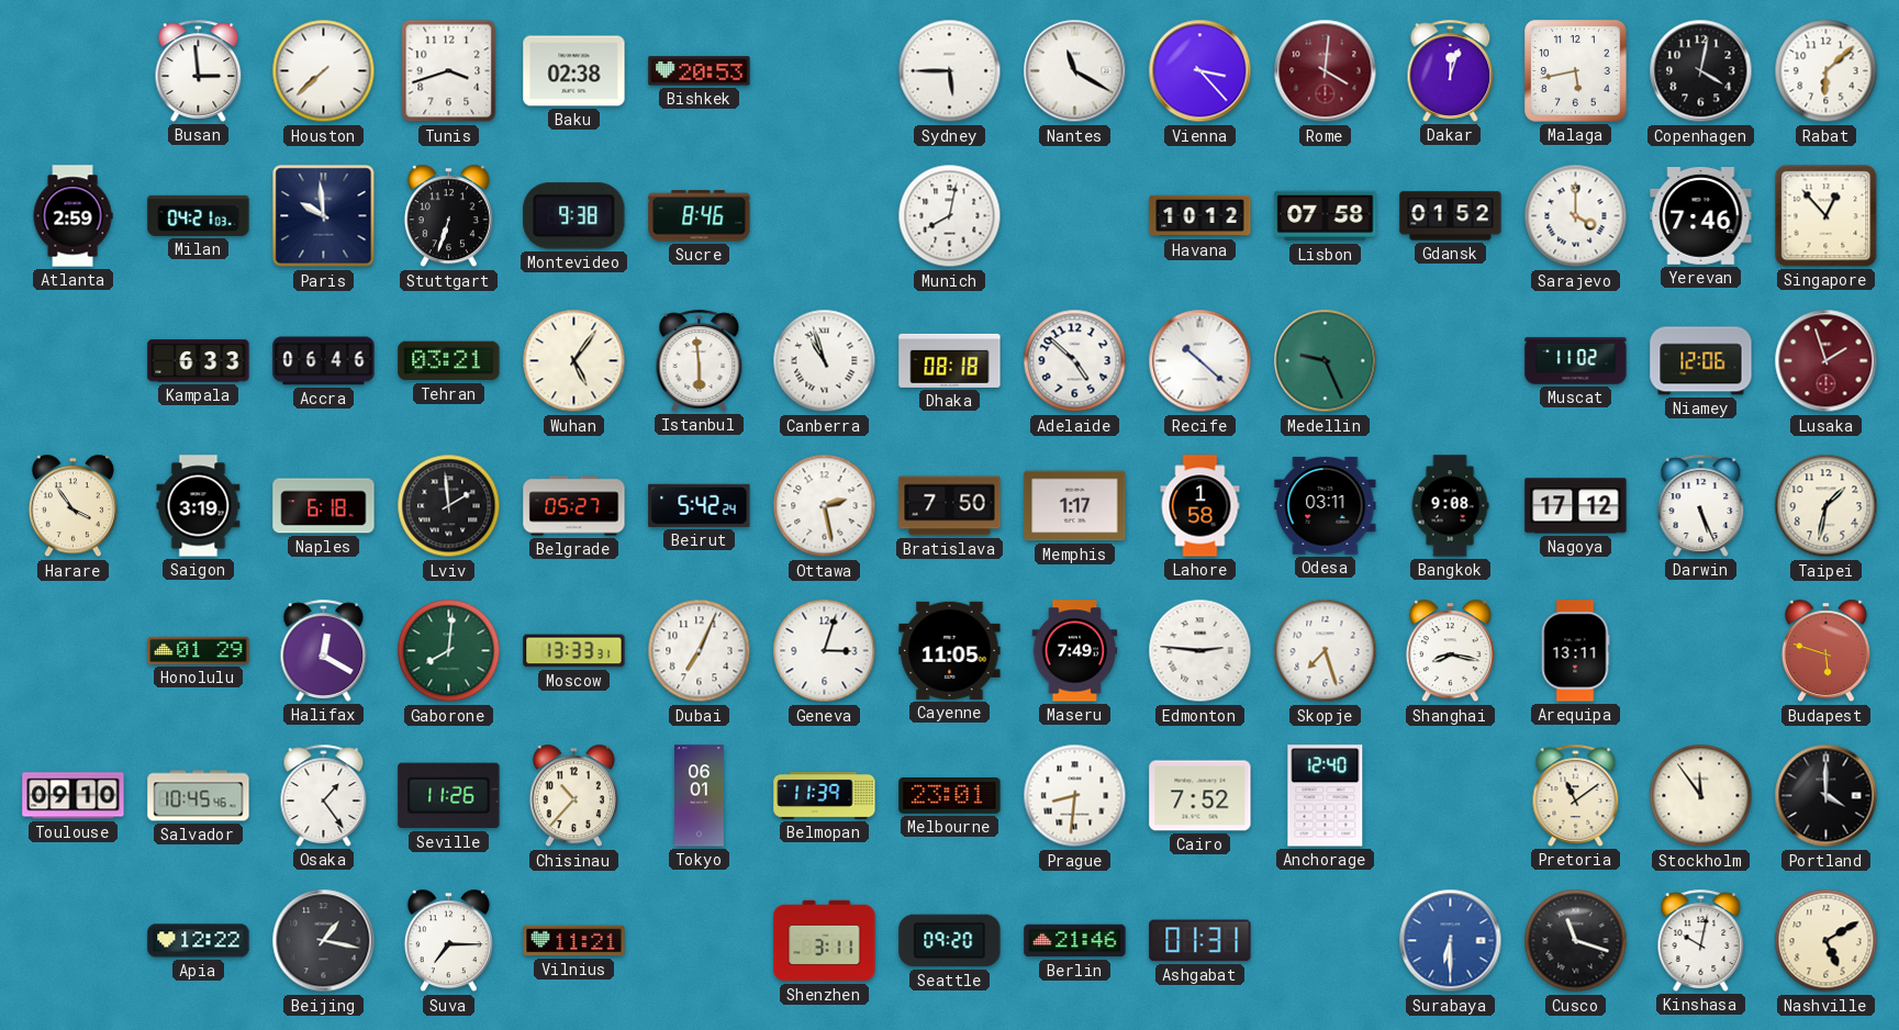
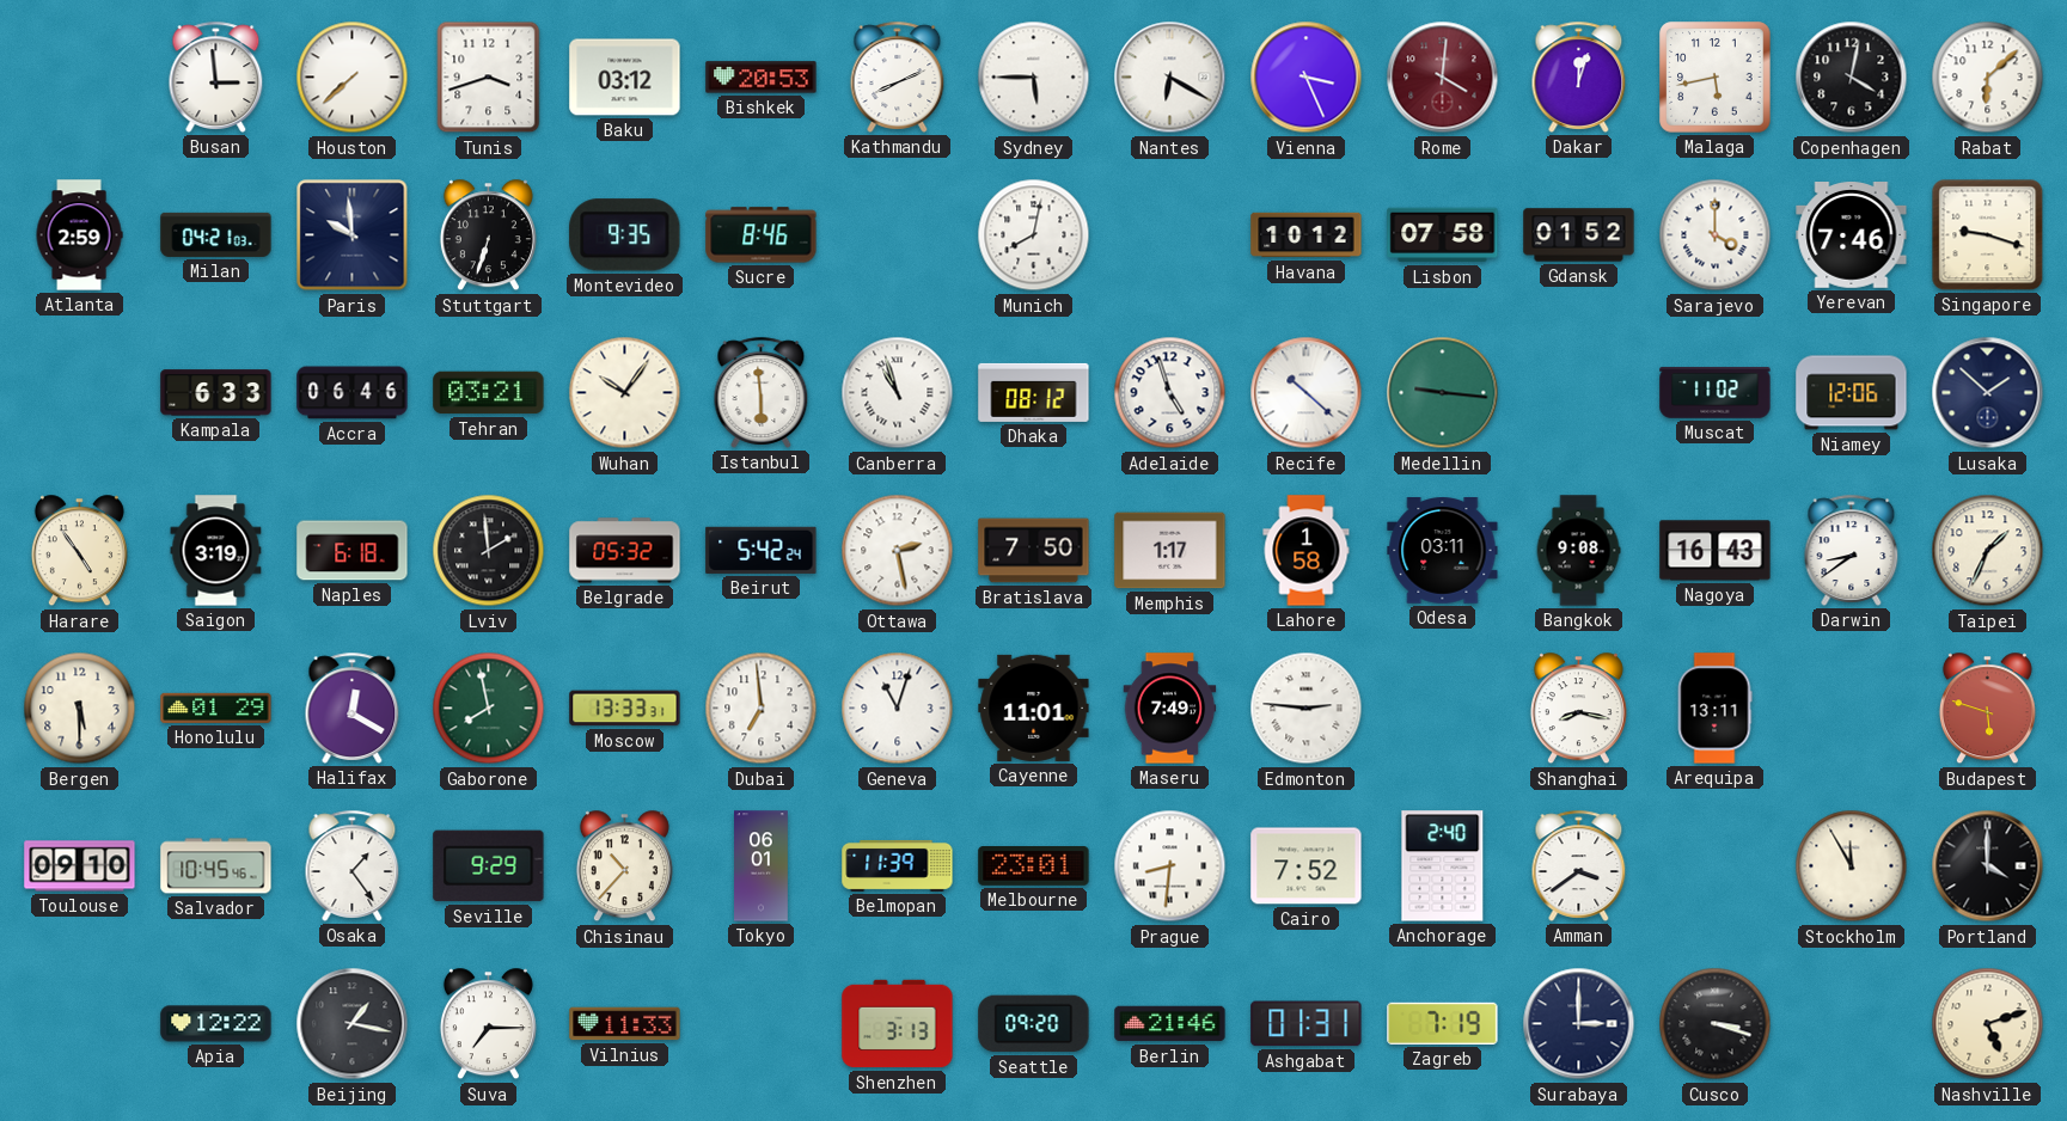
Baku: 02:38 -> 03:12 (625, 78)
Kathmandu: none -> 8:11 (898, 76)
Nantes: 11:20 -> 6:20 (1170, 78)
Vienna: 3:23 -> 3:26 (1307, 78)
Montevideo: 9:38 -> 9:35 (625, 235)
Singapore: 12:53 -> 9:18 (1988, 235)
Wuhan: 5:06 -> 10:06 (625, 393)
Dhaka: 08:18 -> 08:12 (1034, 392)
Adelaide: 4:52 -> 4:57 (1170, 393)
Medellin: 9:26 -> 9:16 (1443, 393)
Lusaka: 1:57 -> 1:52 (1988, 393)
Lusaka dial: burgundy -> navy (1988, 393)
Harare: 3:54 -> 4:54 (79, 551)
Belgrade: 05:27 -> 05:32 (625, 551)
Nagoya: 17:12 -> 16:43 (1716, 551)
Darwin: 5:26 -> 8:39 (1852, 550)
Taipei: 1:32 -> 1:34 (1988, 551)
Bergen: none -> 5:30 (80, 709)
Gaborone: 8:01 -> 7:58 (489, 709)
Dubai: 7:04 -> 6:59 (762, 709)
Geneva: 3:03 -> 11:03 (898, 709)
Cayenne: 11:05 -> 11:01 (1034, 707)
Skopje: 7:27 -> none (1326, 651)
Seville: 11:26 -> 9:29 (489, 866)
Anchorage: 12:40 -> 2:40 (1443, 866)
Amman: none -> 3:39 (1579, 865)
Pretoria: 11:09 -> none (1576, 795)
Stockholm: 11:54 -> 11:55 (1852, 866)
Vilnius: 11:21 -> 11:33 (625, 1024)
Shenzhen: 3:11 -> 3:13 (898, 1024)
Zagreb: none -> 7:19 (1443, 1023)
Surabaya: 6:30 -> 3:00 (1579, 1024)
Surabaya dial: blue -> navy (1579, 1024)
Cusco: 11:18 -> 3:18 (1716, 1024)
Kinshasa: 10:02 -> none (1701, 940)
Nashville: 5:10 -> 5:12 (1988, 1024)
